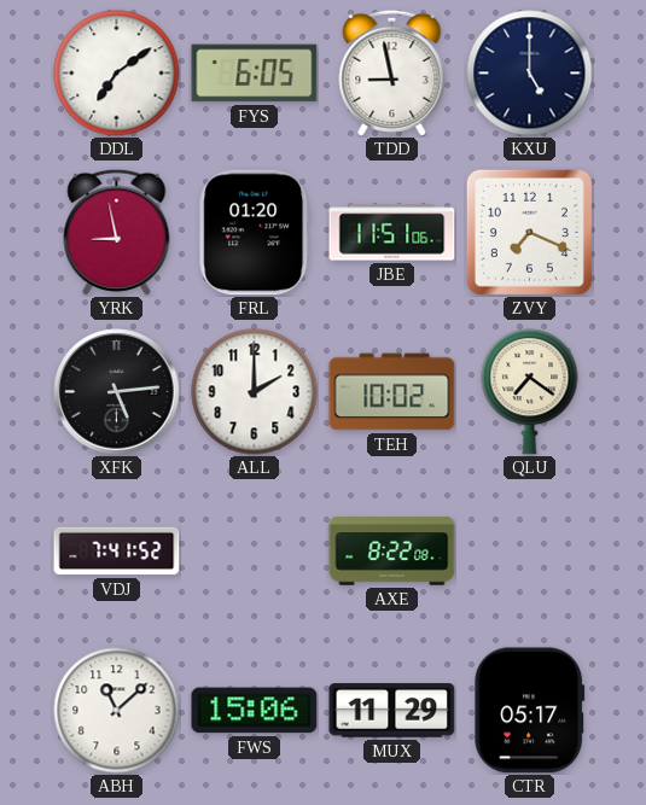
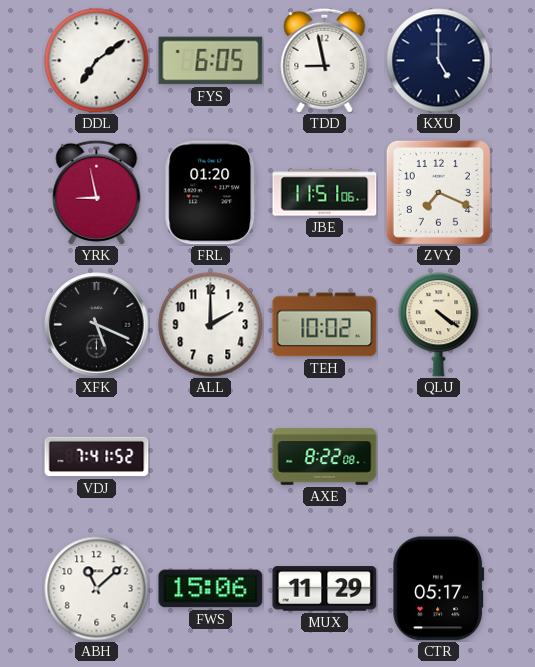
XFK: 5:14 -> 5:19 (97, 325)
QLU: 7:21 -> 4:21 (439, 325)
